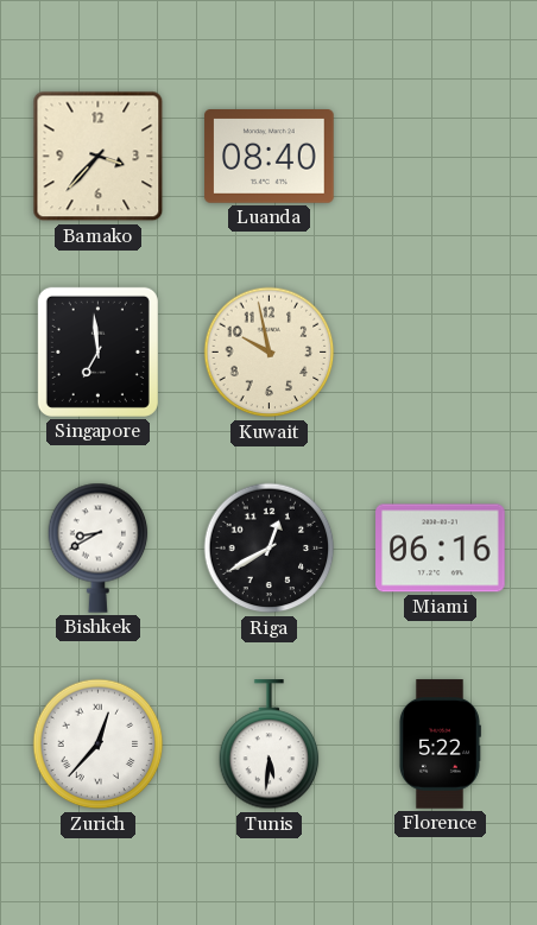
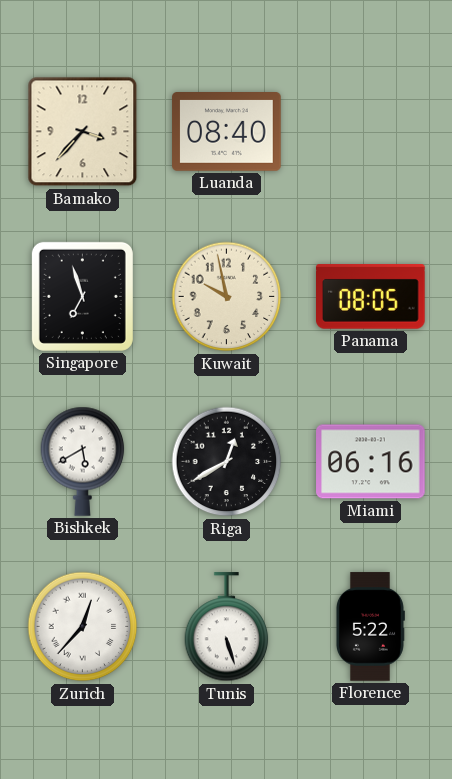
Singapore: 6:59 -> 6:57 (82, 296)
Panama: none -> 08:05 (371, 297)
Bishkek: 8:40 -> 5:40 (83, 461)
Tunis: 5:31 -> 5:27 (227, 627)
